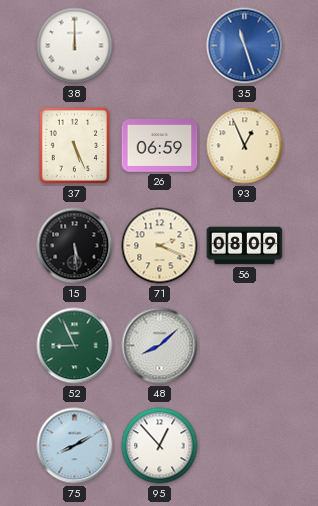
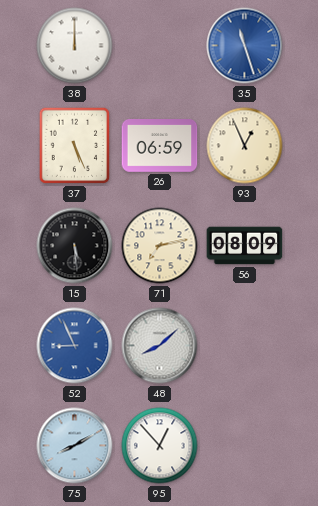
71: 2:19 -> 7:13 (160, 246)
52 dial: green -> blue (75, 346)
